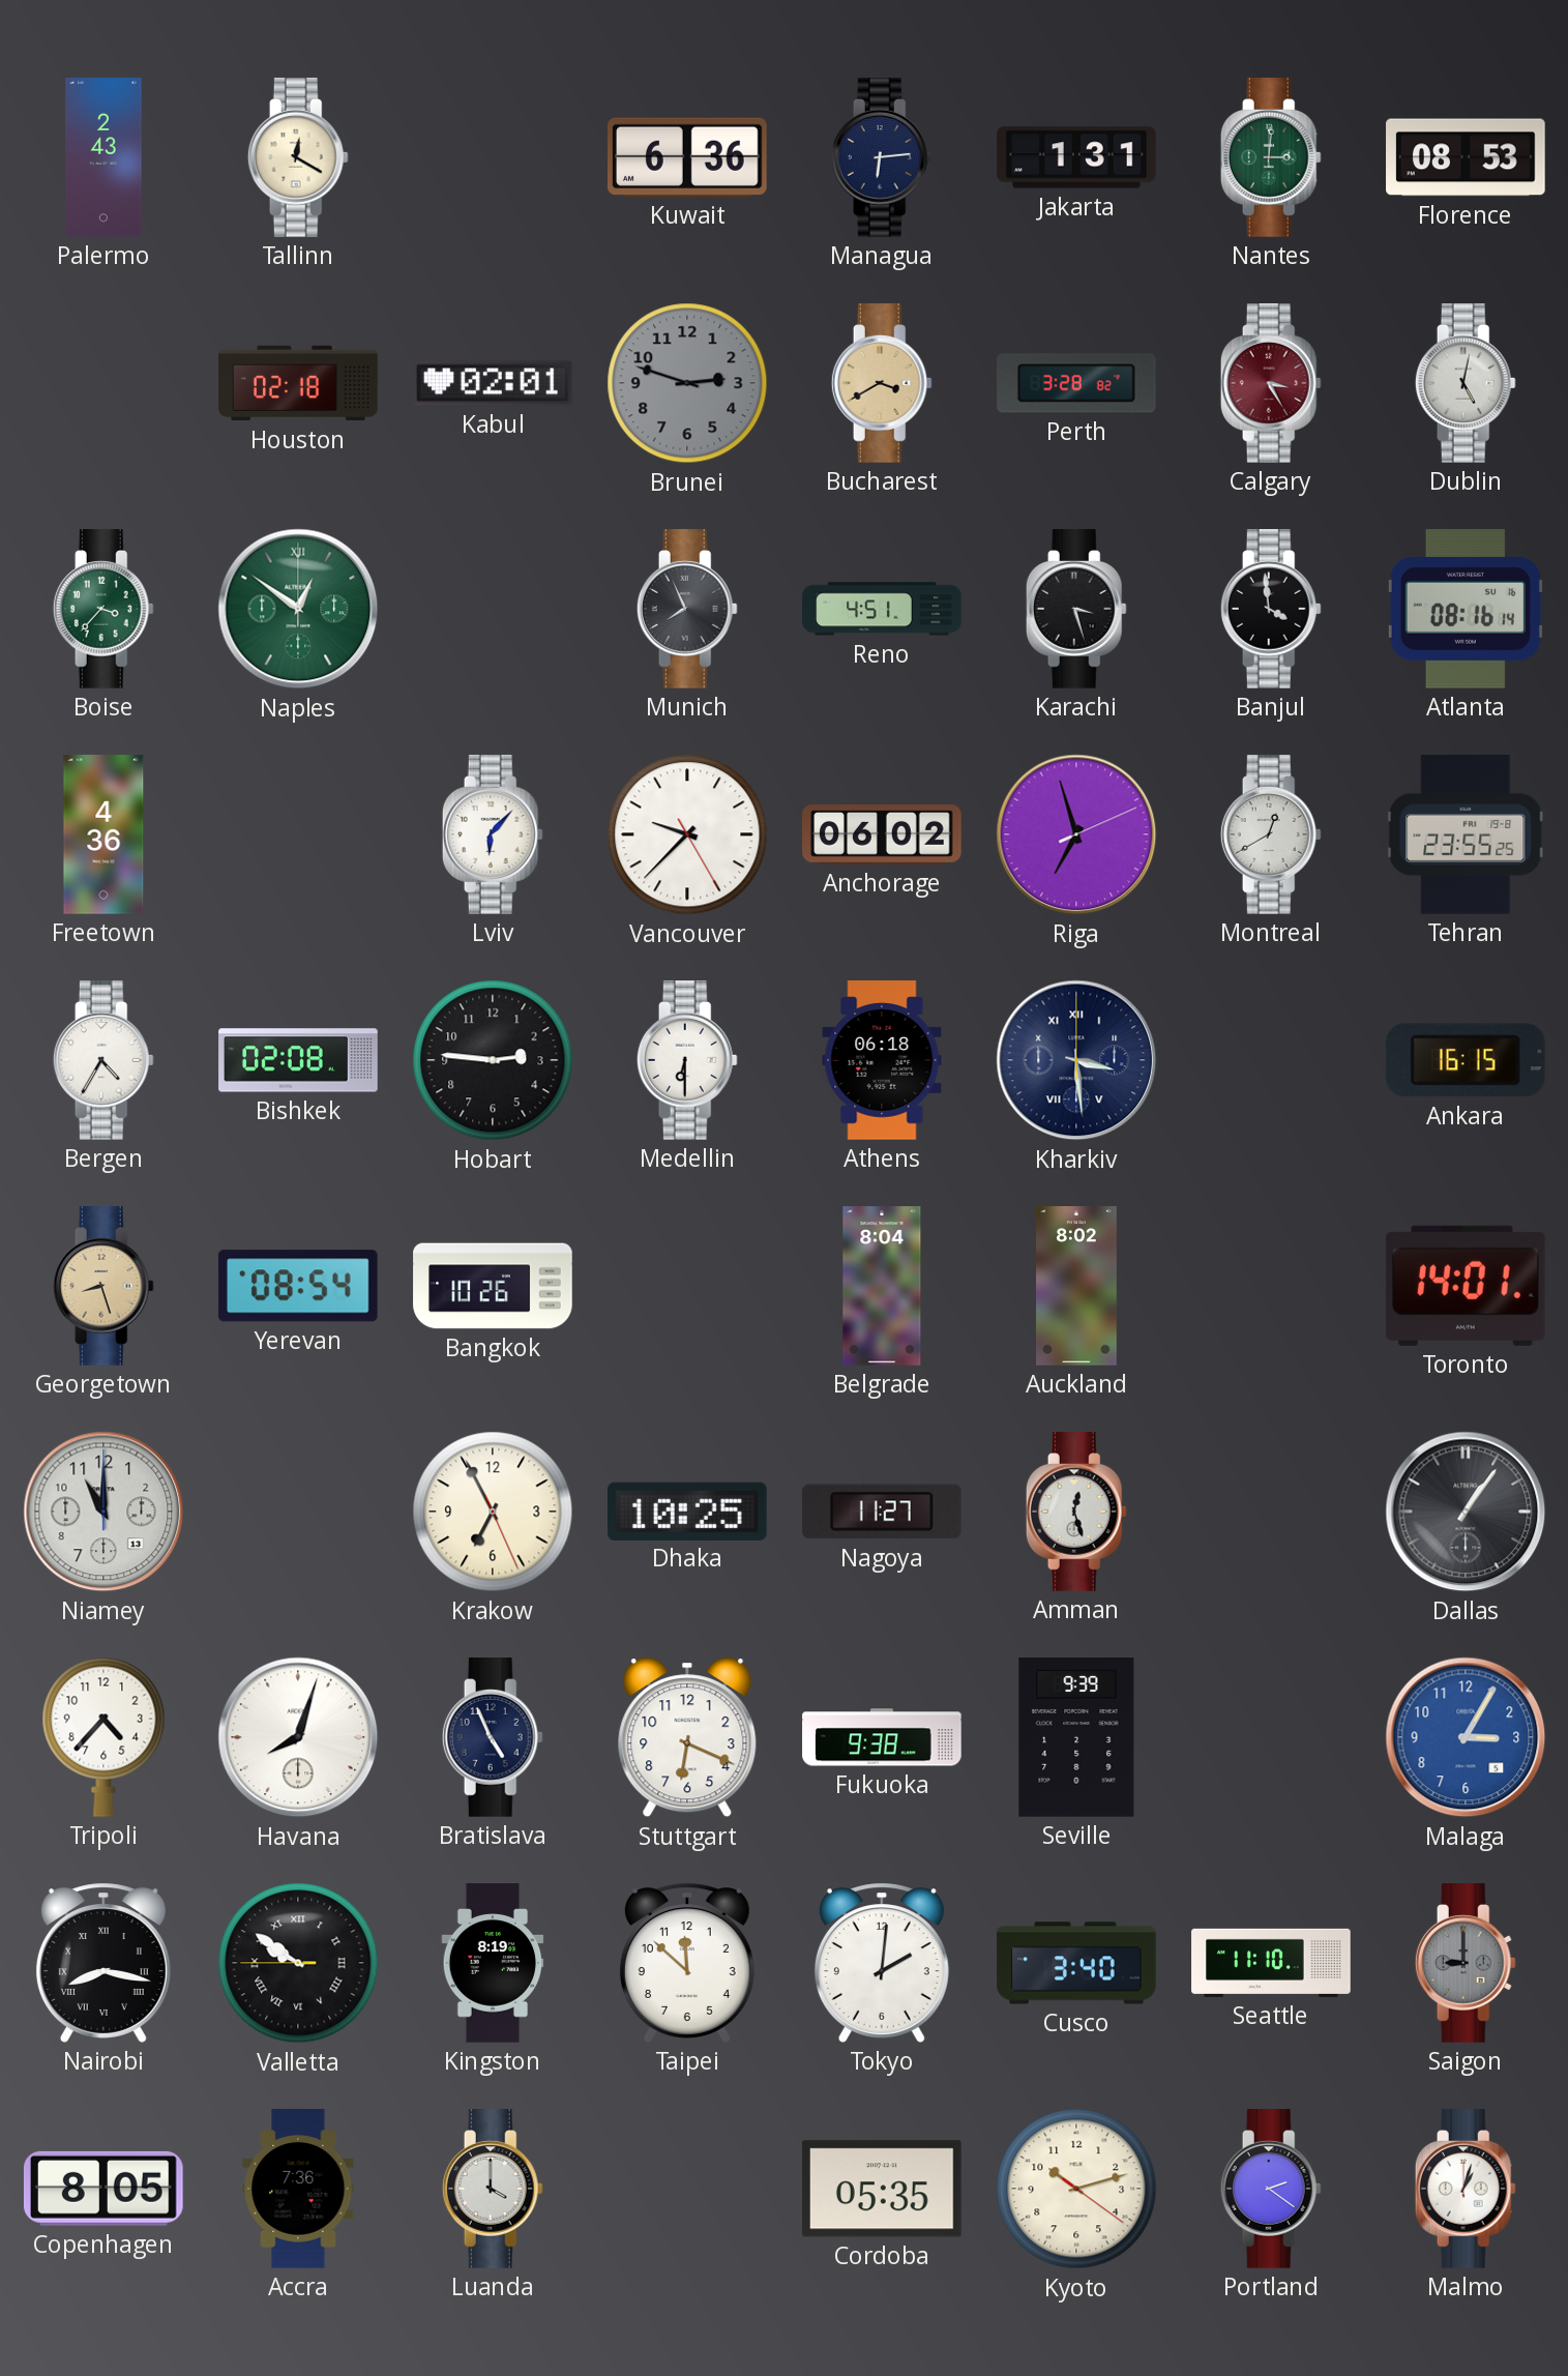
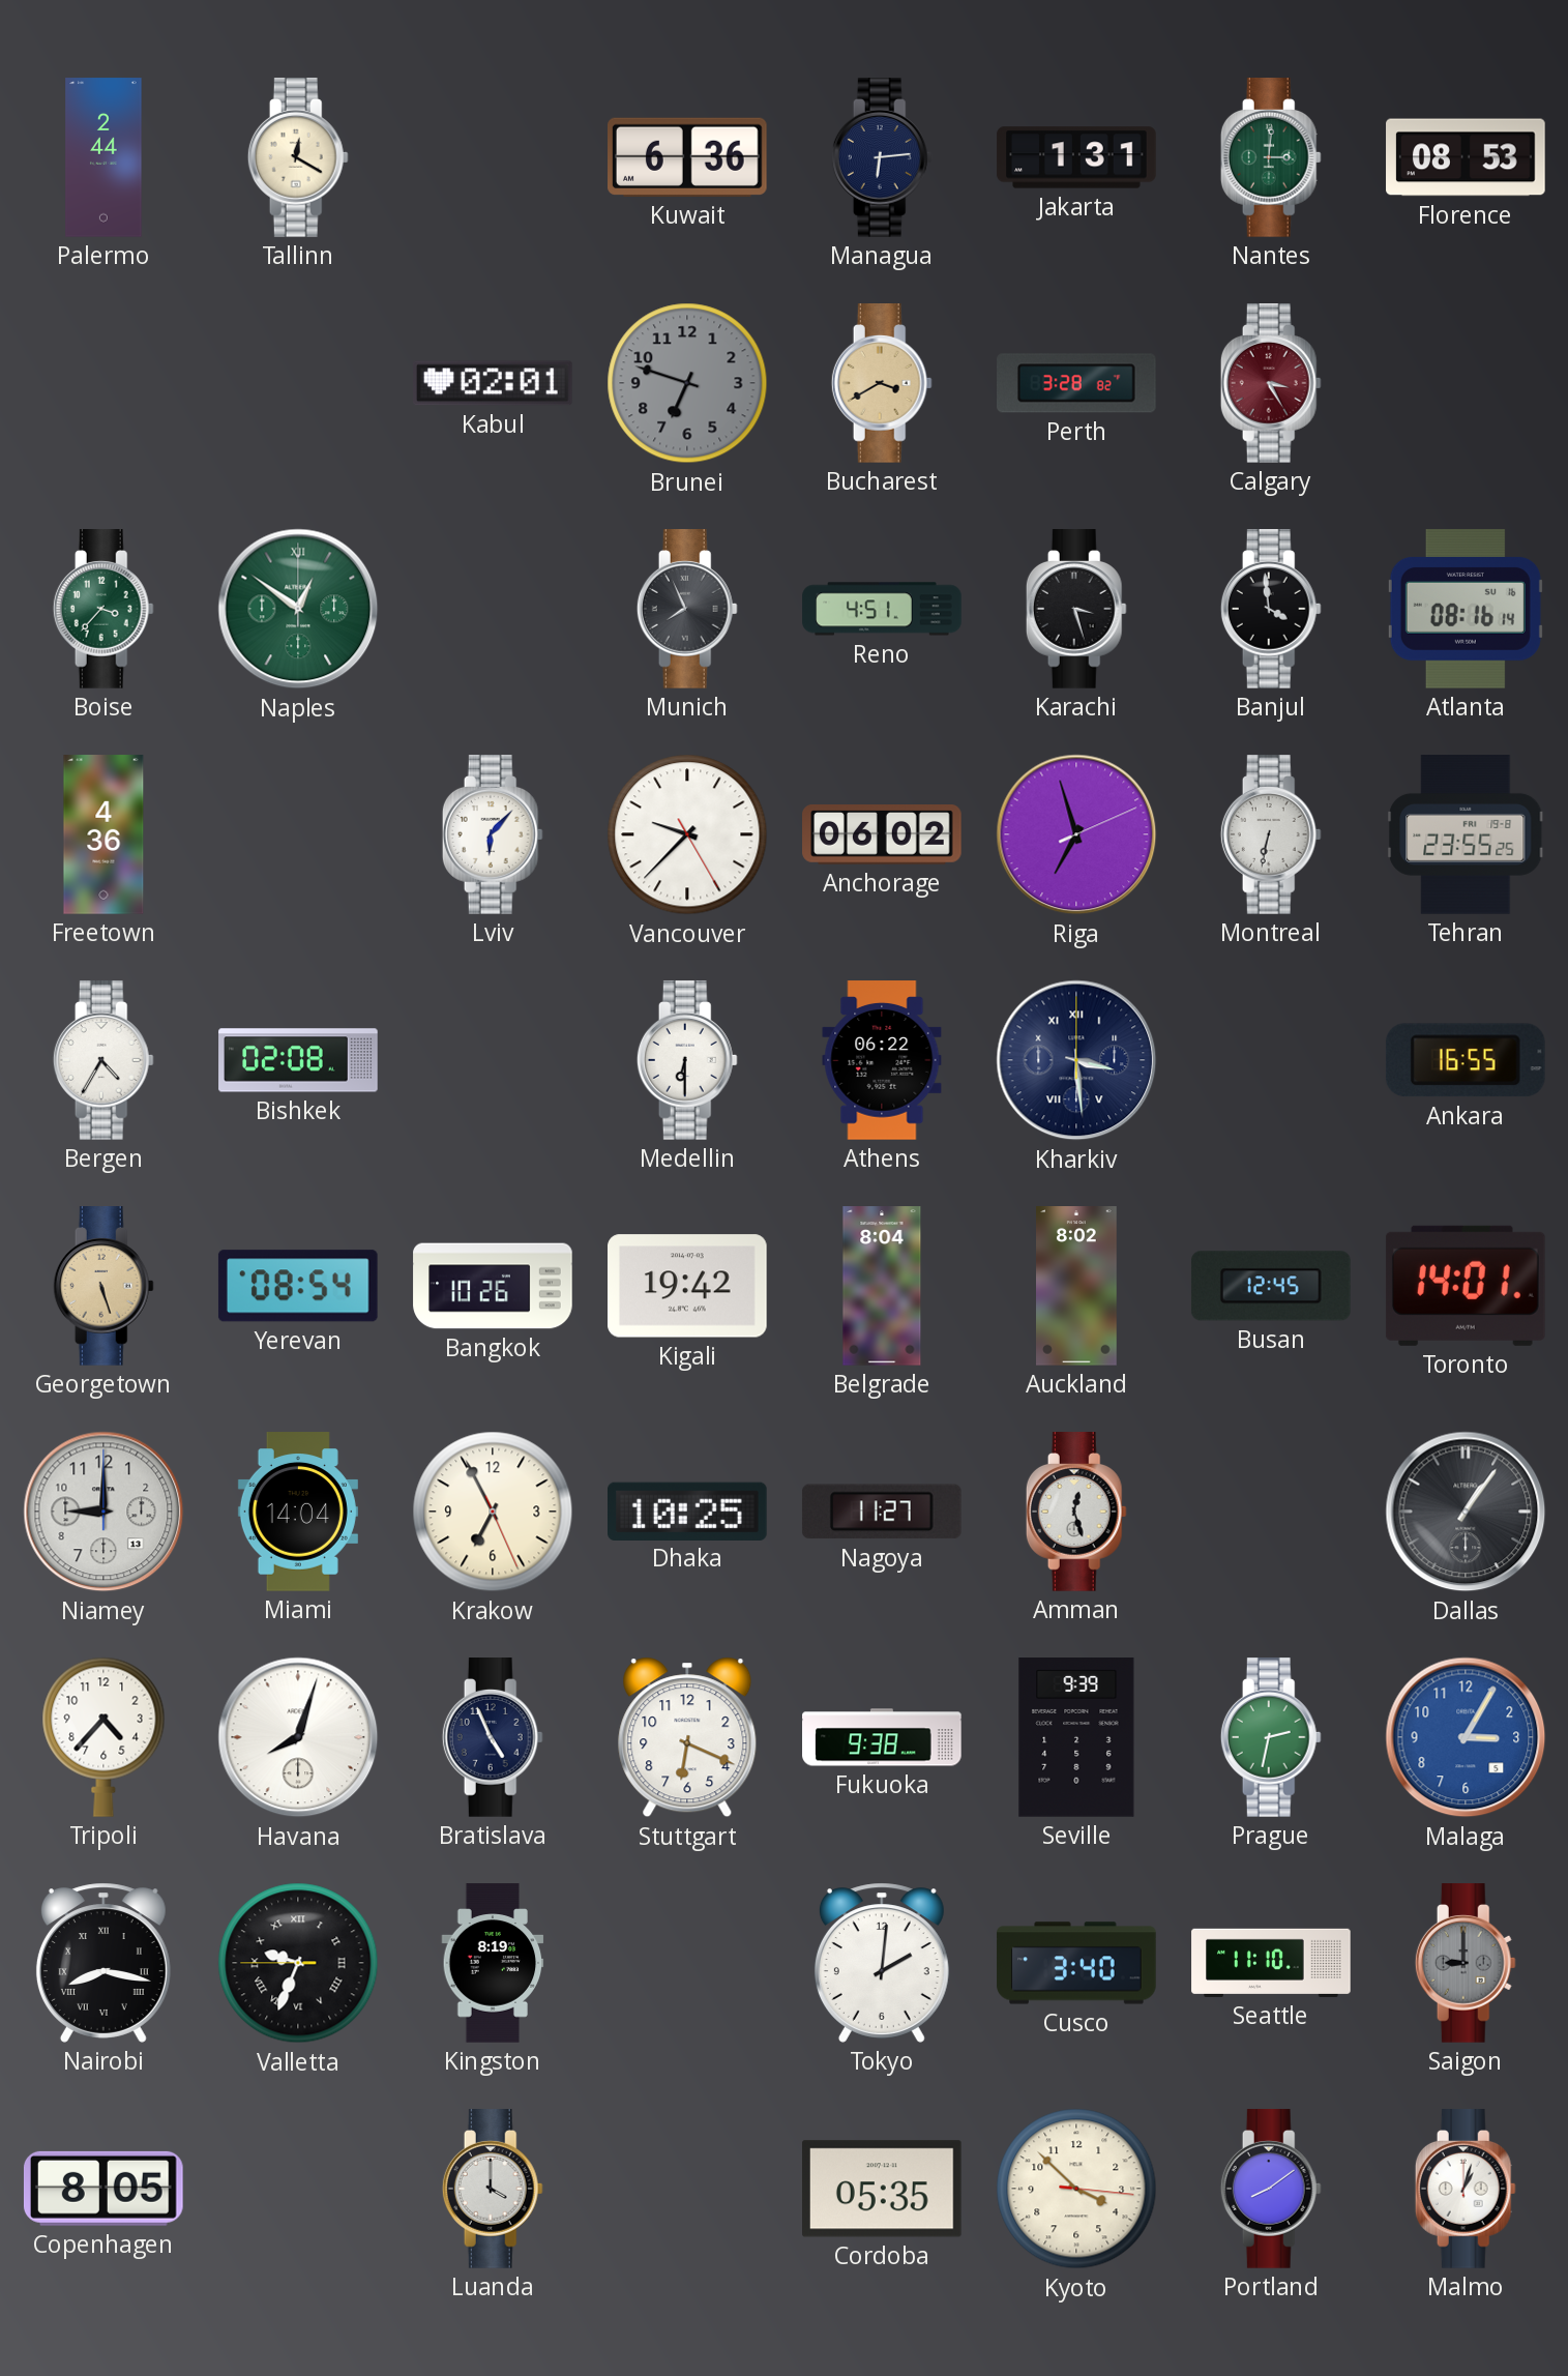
Palermo: 2:43 -> 2:44 (103, 157)
Houston: 02:18 -> none (298, 383)
Brunei: 2:48 -> 6:48 (687, 383)
Dublin: 5:02 -> none (1466, 383)
Montreal: 12:40 -> 6:32 (1271, 834)
Hobart: 2:46 -> none (493, 1060)
Athens: 06:18 -> 06:22 (882, 1060)
Ankara: 16:15 -> 16:55 (1466, 1060)
Georgetown: 8:27 -> 5:27 (103, 1286)
Kigali: none -> 19:42 (688, 1286)
Busan: none -> 12:45 (1271, 1286)
Niamey: 11:00 -> 9:00 (103, 1512)
Miami: none -> 14:04 (298, 1512)
Prague: none -> 2:32 (1271, 1737)
Valletta: 9:50 -> 9:33 (298, 1963)
Taipei: 11:52 -> none (687, 1963)
Accra: 7:36 -> none (298, 2189)
Kyoto: 10:12 -> 3:52 (1076, 2189)
Portland: 2:21 -> 8:09 (1271, 2189)
